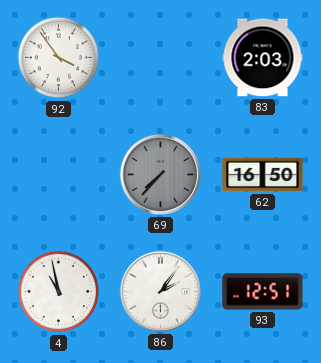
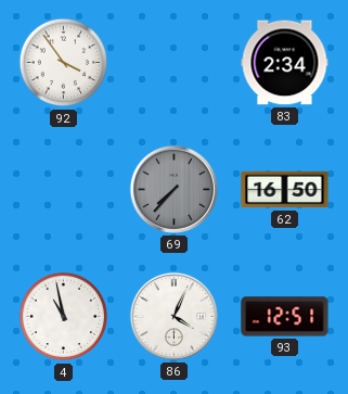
83: 2:03 -> 2:34 (285, 63)
86: 2:06 -> 4:04 (173, 316)
